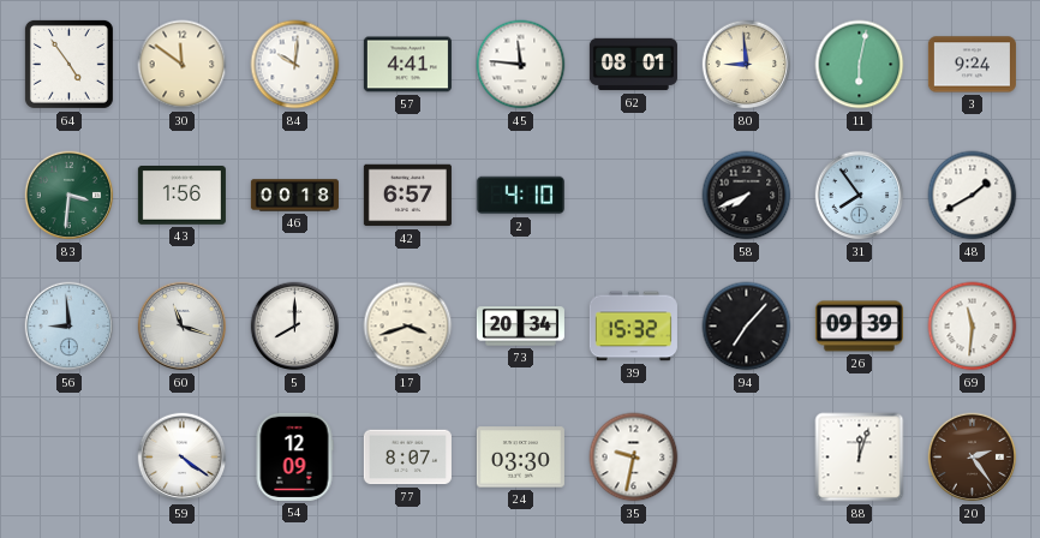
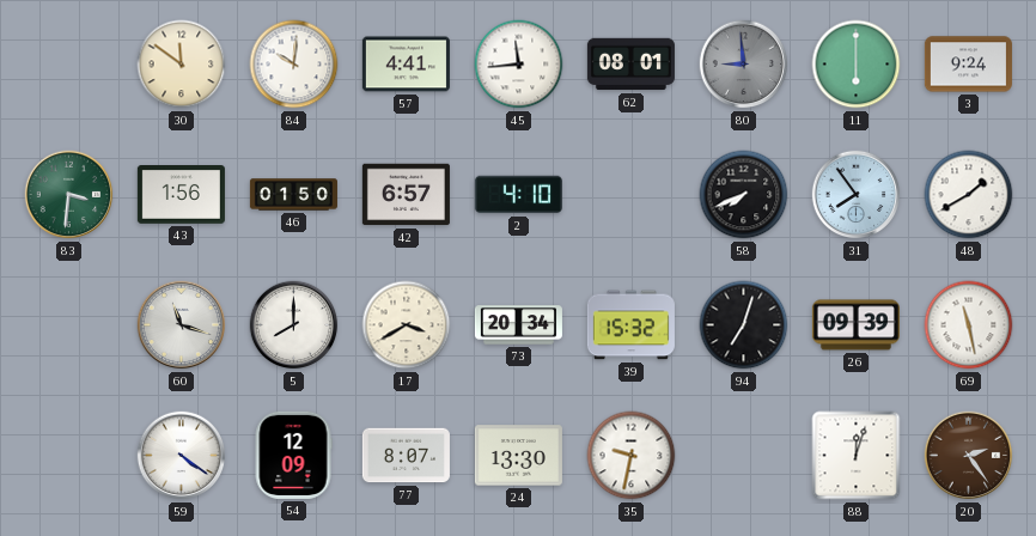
64: 4:54 -> none (68, 64)
45: 11:46 -> 11:44 (519, 65)
80 dial: cream -> grey (744, 65)
11: 6:02 -> 6:00 (857, 65)
46: 00:18 -> 01:50 (293, 195)
56: 8:59 -> none (70, 327)
17: 3:42 -> 3:40 (407, 325)
94: 7:07 -> 7:03 (744, 325)
69: 11:31 -> 11:28 (969, 325)
24: 03:30 -> 13:30 (518, 456)
